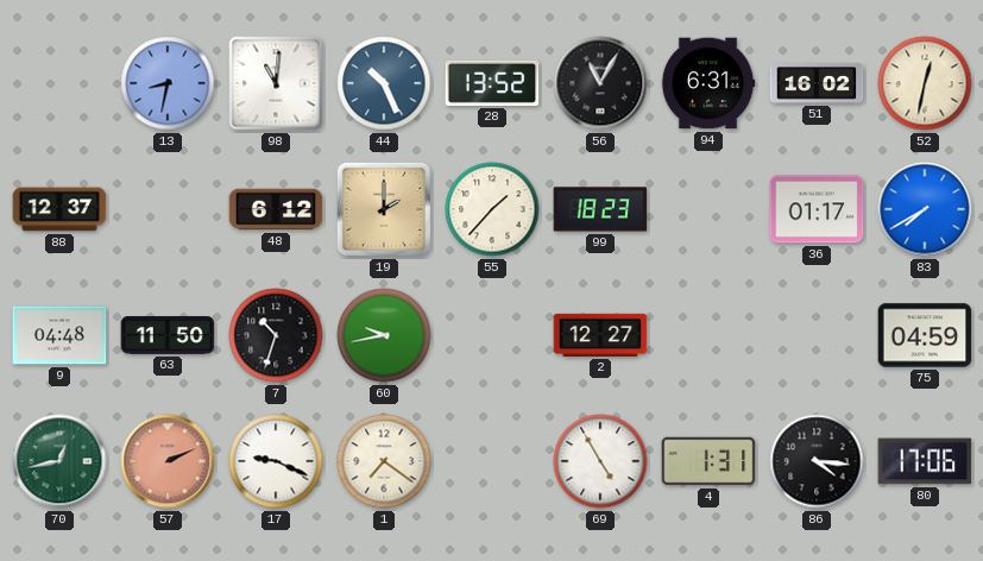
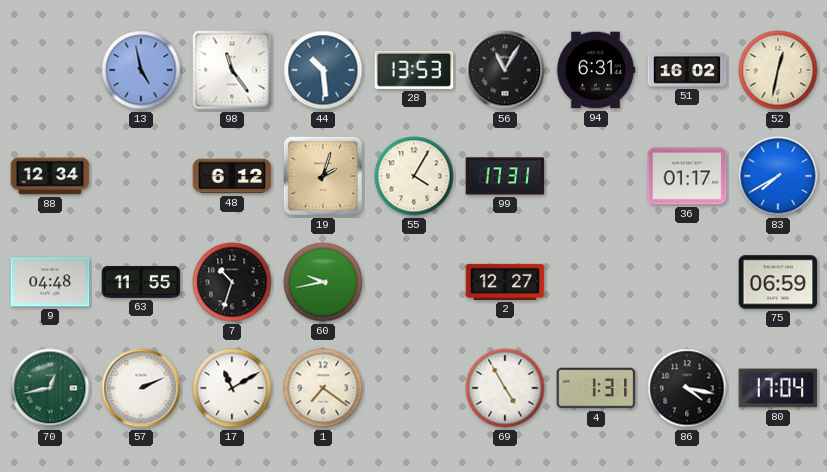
13: 8:32 -> 4:58 (141, 70)
98: 11:01 -> 11:24 (232, 70)
44: 10:26 -> 10:29 (323, 70)
28: 13:52 -> 13:53 (414, 70)
88: 12:37 -> 12:34 (50, 176)
19: 2:00 -> 2:03 (323, 176)
55: 1:37 -> 4:05 (414, 176)
99: 18:23 -> 17:31 (505, 176)
63: 11:50 -> 11:55 (141, 283)
75: 04:59 -> 06:59 (778, 282)
57 dial: salmon -> white (141, 388)
17: 9:19 -> 11:10 (232, 388)
86: 4:16 -> 4:17 (687, 388)
80: 17:06 -> 17:04 (778, 388)
